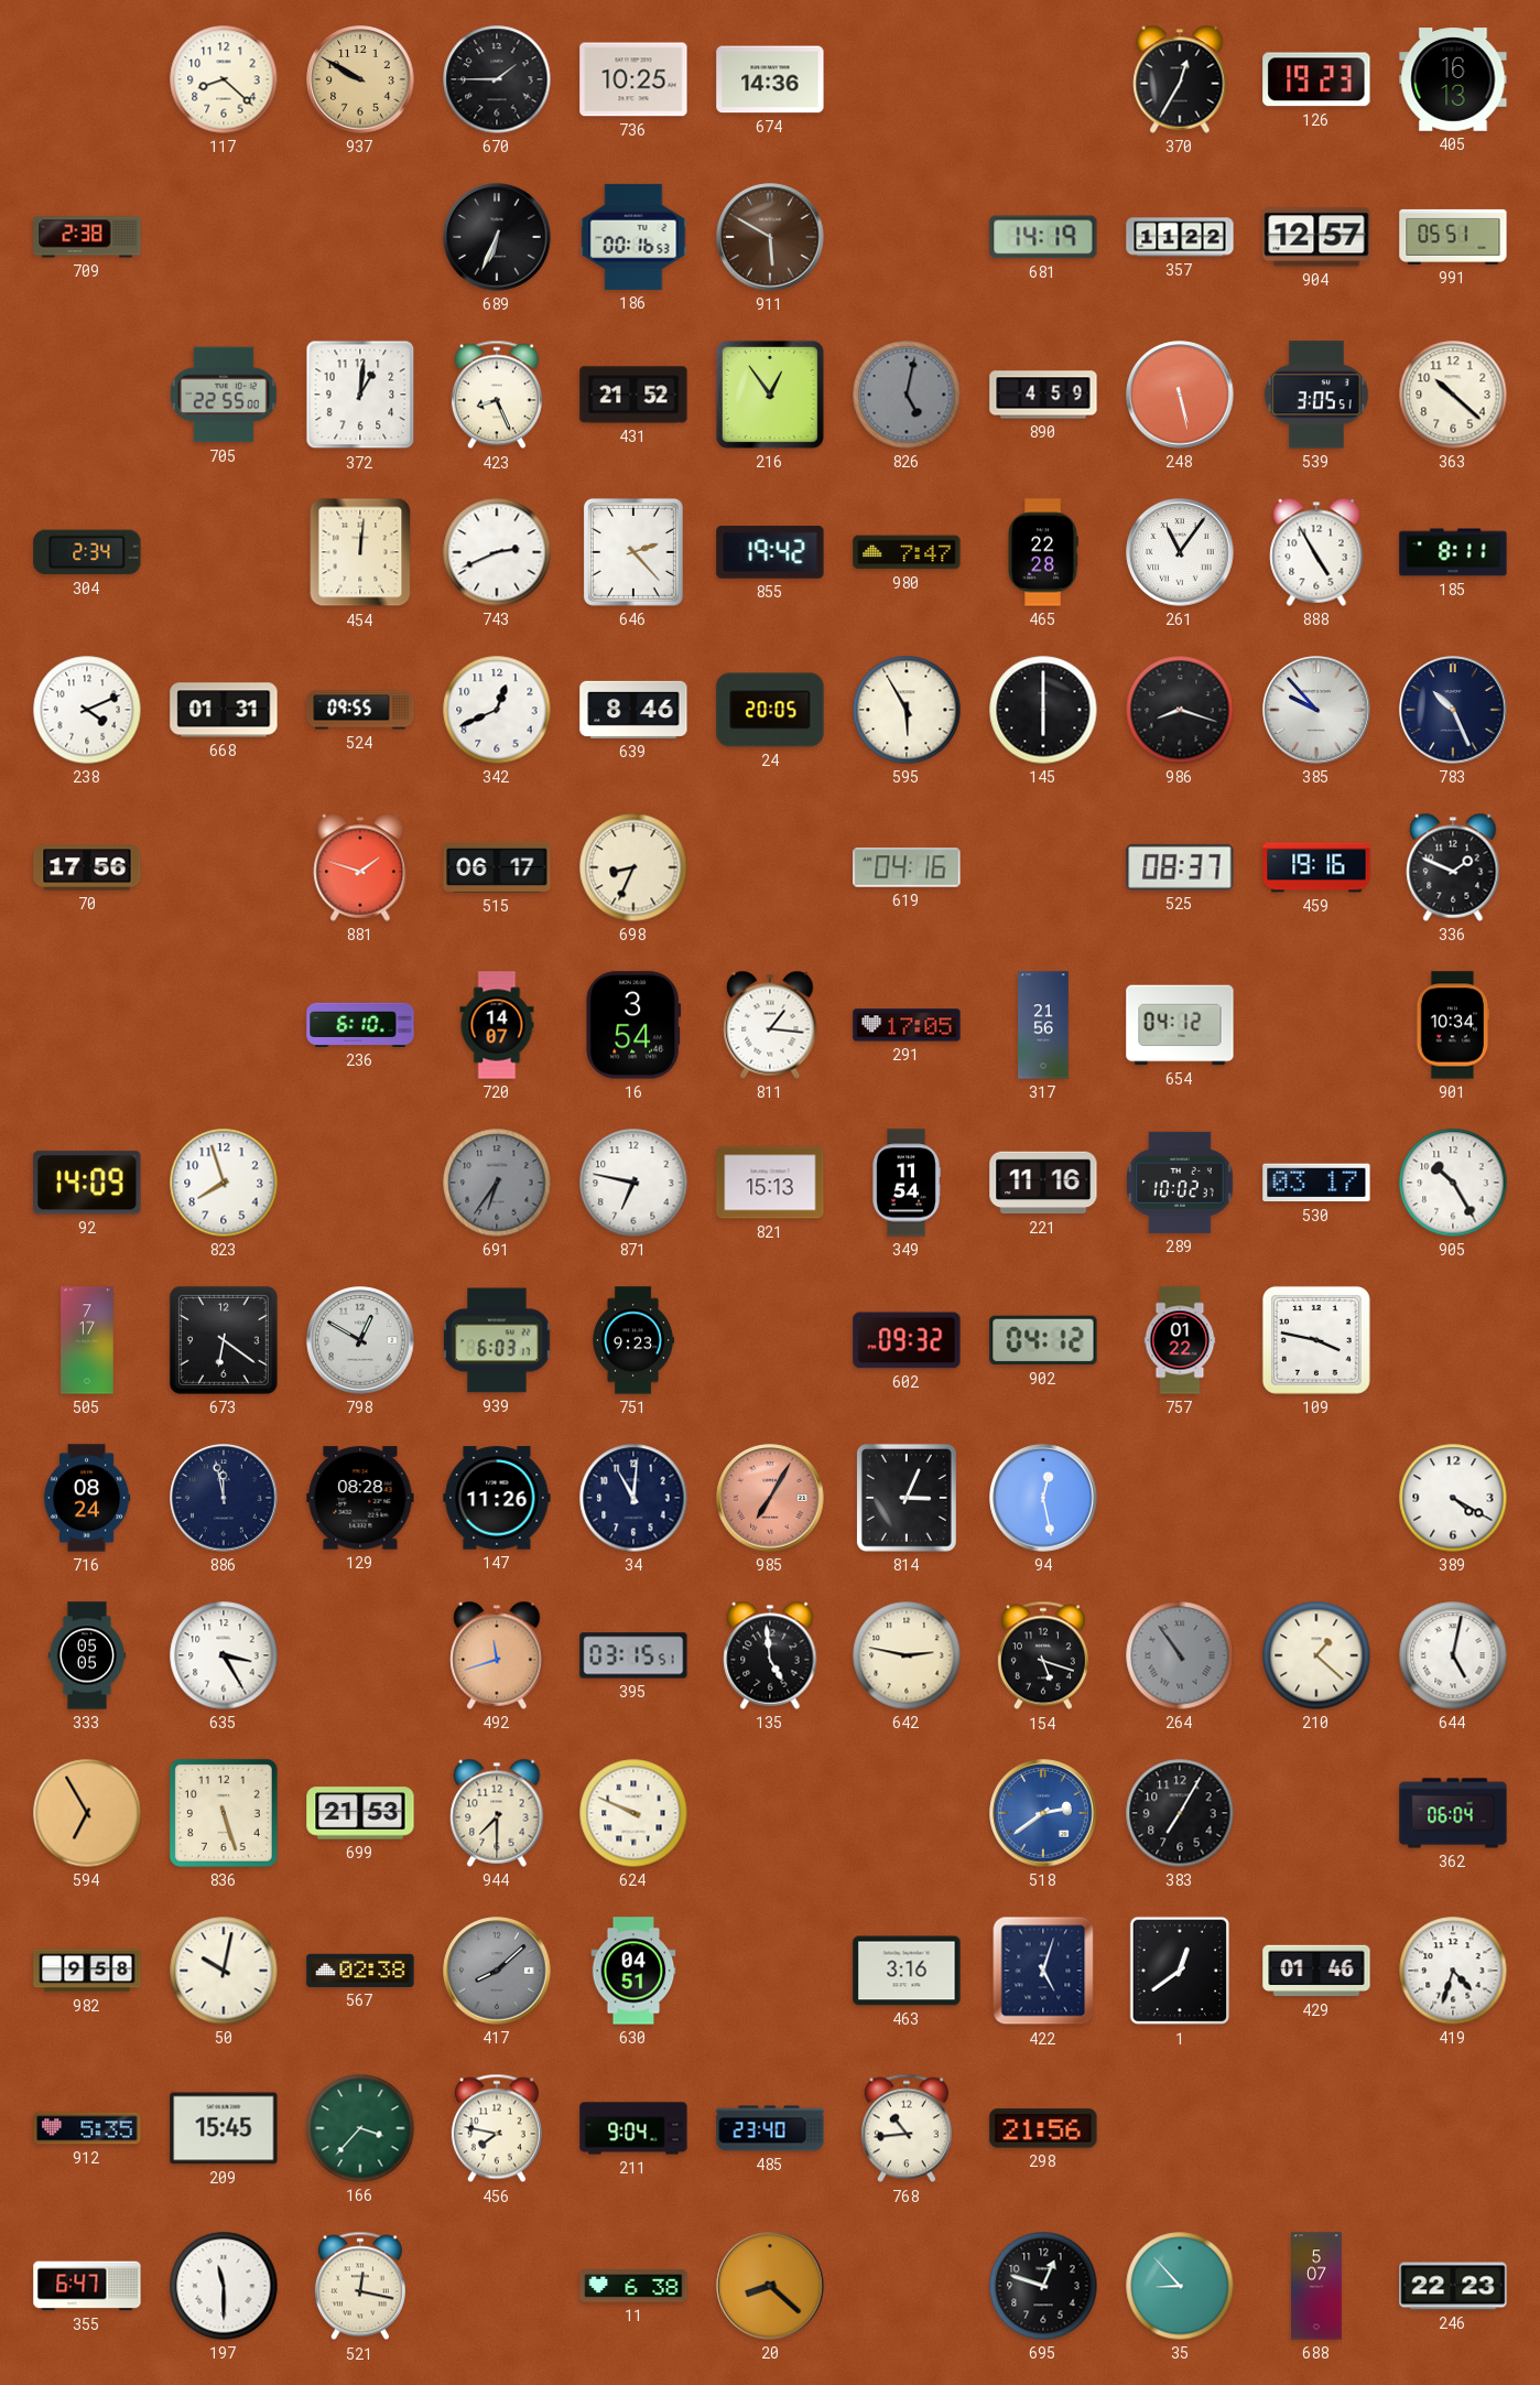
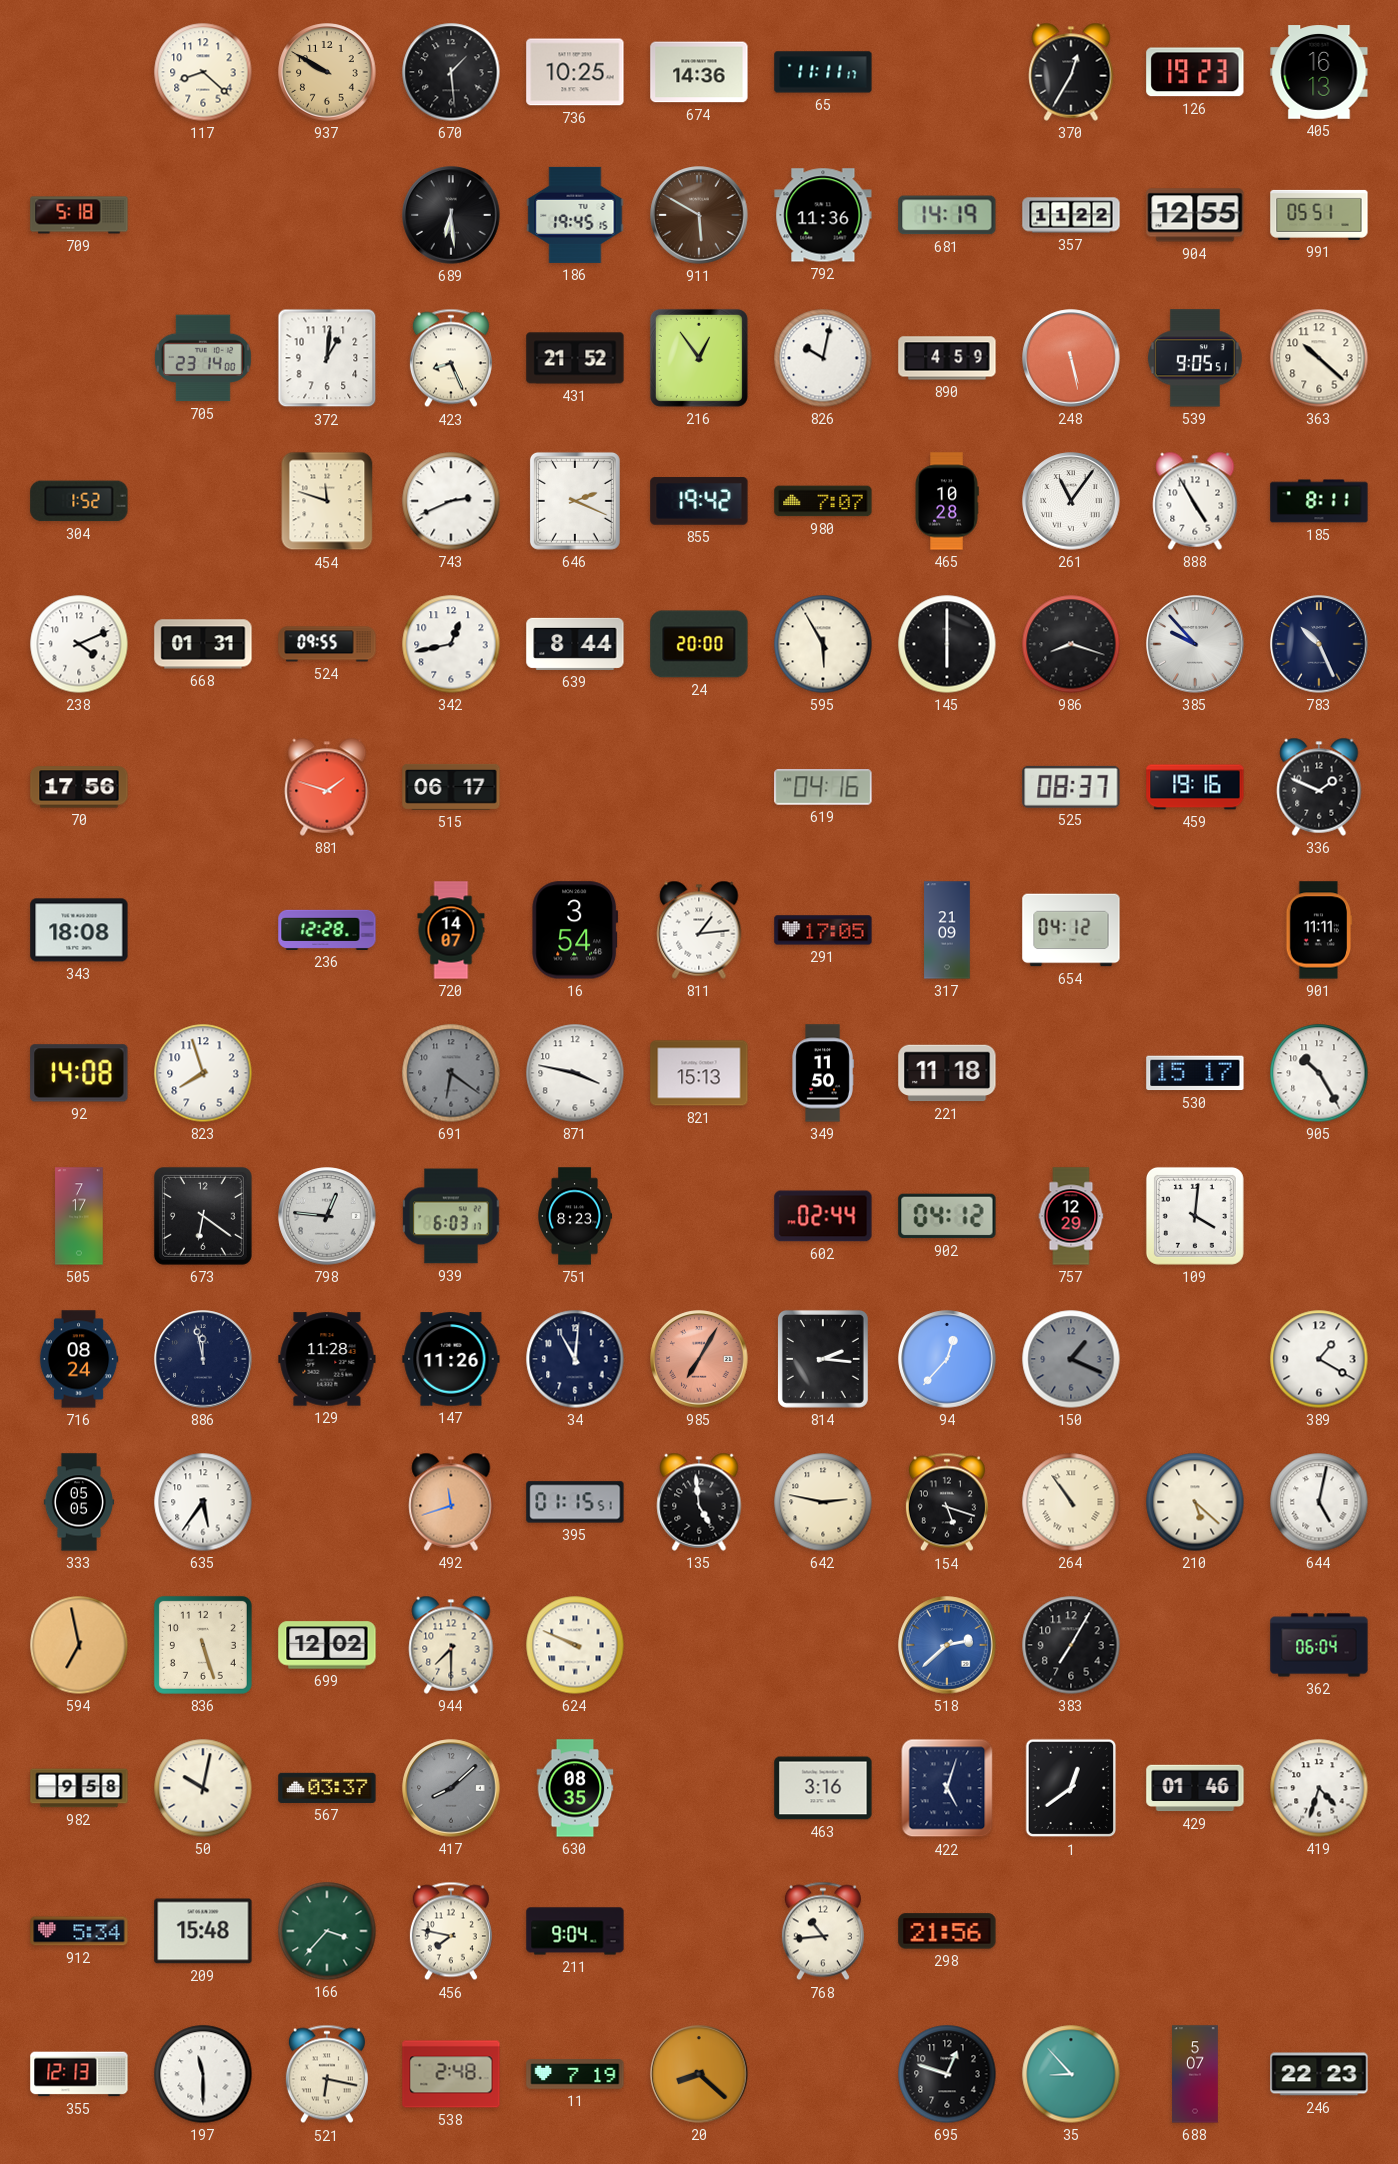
670: 1:45 -> 1:29 (451, 72)
65: none -> 11:11 (823, 72)
709: 2:38 -> 5:18 (79, 215)
689: 6:34 -> 6:29 (451, 215)
186: 00:16 -> 19:45 (575, 215)
792: none -> 11:36 (823, 215)
904: 12:57 -> 12:55 (1195, 215)
705: 22:55 -> 23:14 (203, 358)
826: 5:02 -> 10:02 (823, 358)
826 dial: grey -> white (823, 358)
539: 3:05 -> 9:05 (1195, 358)
304: 2:34 -> 1:52 (79, 501)
454: 12:01 -> 11:48 (327, 501)
646: 2:23 -> 2:19 (575, 501)
980: 7:47 -> 7:07 (823, 501)
465: 22:28 -> 10:28 (947, 501)
342: 12:41 -> 12:43 (451, 644)
639: 8:46 -> 8:44 (575, 644)
24: 20:05 -> 20:00 (699, 644)
698: 8:34 -> none (633, 867)
343: none -> 18:08 (79, 930)
236: 6:10 -> 12:28 (327, 930)
811: 1:16 -> 1:14 (699, 930)
317: 21:56 -> 21:09 (947, 930)
901: 10:34 -> 11:11 (1319, 930)
92: 14:09 -> 14:08 (79, 1073)
691: 6:36 -> 6:21 (451, 1073)
871: 6:47 -> 3:47 (575, 1073)
349: 11:54 -> 11:50 (823, 1073)
221: 11:16 -> 11:18 (947, 1073)
289: 10:02 -> none (1180, 1183)
530: 03:17 -> 15:17 (1195, 1073)
798: 12:50 -> 12:46 (327, 1216)
751: 9:23 -> 8:23 (574, 1216)
602: 09:32 -> 02:44 (823, 1216)
757: 01:22 -> 12:29 (1071, 1216)
109: 3:47 -> 4:01 (1195, 1216)
129: 08:28 -> 11:28 (327, 1359)
814: 3:04 -> 2:16 (823, 1359)
94: 12:28 -> 12:37 (947, 1359)
150: none -> 1:19 (1071, 1359)
389: 4:20 -> 1:20 (1319, 1359)
635: 3:25 -> 5:36 (203, 1502)
395: 03:15 -> 01:15 (575, 1502)
264 dial: grey -> cream (1071, 1502)
210: 1:22 -> 5:22 (1195, 1502)
594: 6:55 -> 6:58 (79, 1645)
699: 21:53 -> 12:02 (327, 1645)
518: 2:39 -> 2:38 (947, 1645)
567: 02:38 -> 03:37 (327, 1788)
630: 04:51 -> 08:35 (575, 1788)
912: 5:35 -> 5:34 (79, 1931)
209: 15:45 -> 15:48 (203, 1931)
485: 23:40 -> none (770, 2128)
355: 6:47 -> 12:13 (79, 2074)
521: 12:17 -> 6:17 (327, 2074)
538: none -> 2:48 (451, 2074)
11: 6:38 -> 7:19 (575, 2074)
